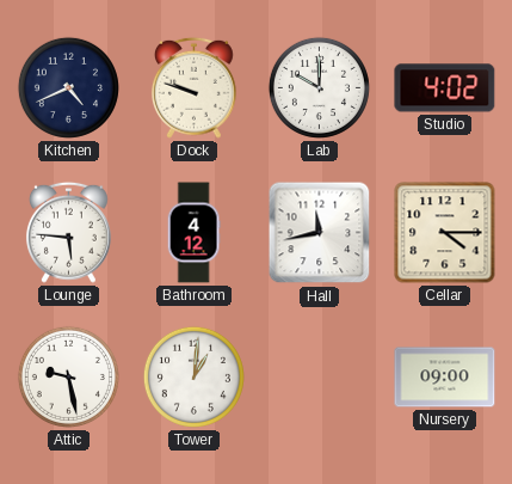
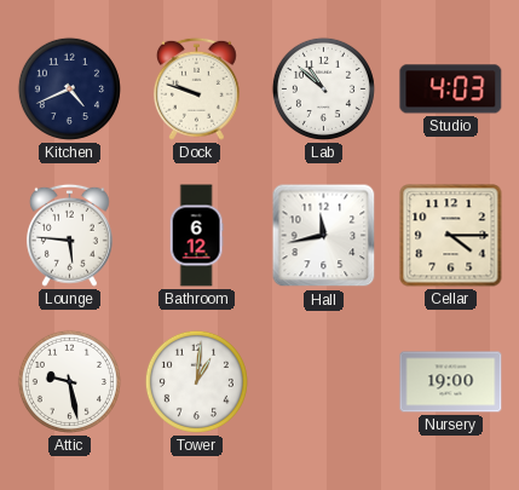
Lab: 10:00 -> 10:52 (323, 88)
Studio: 4:02 -> 4:03 (451, 90)
Bathroom: 4:12 -> 6:12 (196, 236)
Nursery: 09:00 -> 19:00 (451, 382)
